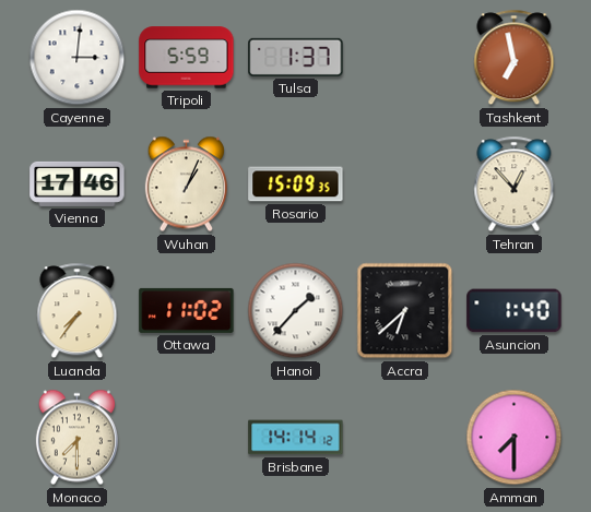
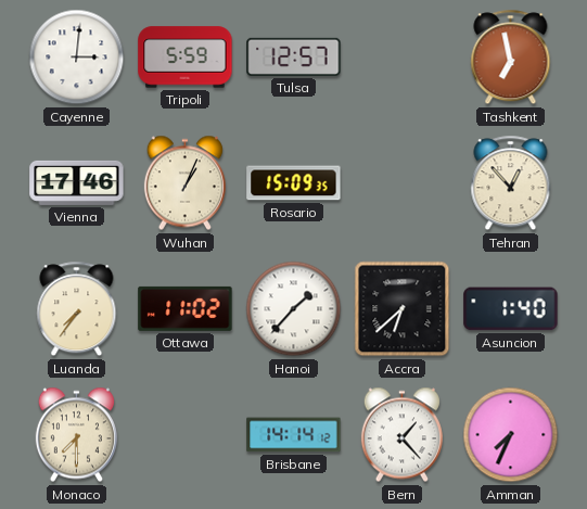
Tulsa: 1:37 -> 12:57 (294, 56)
Bern: none -> 1:23 (401, 435)
Amman: 7:30 -> 7:34 (511, 435)
